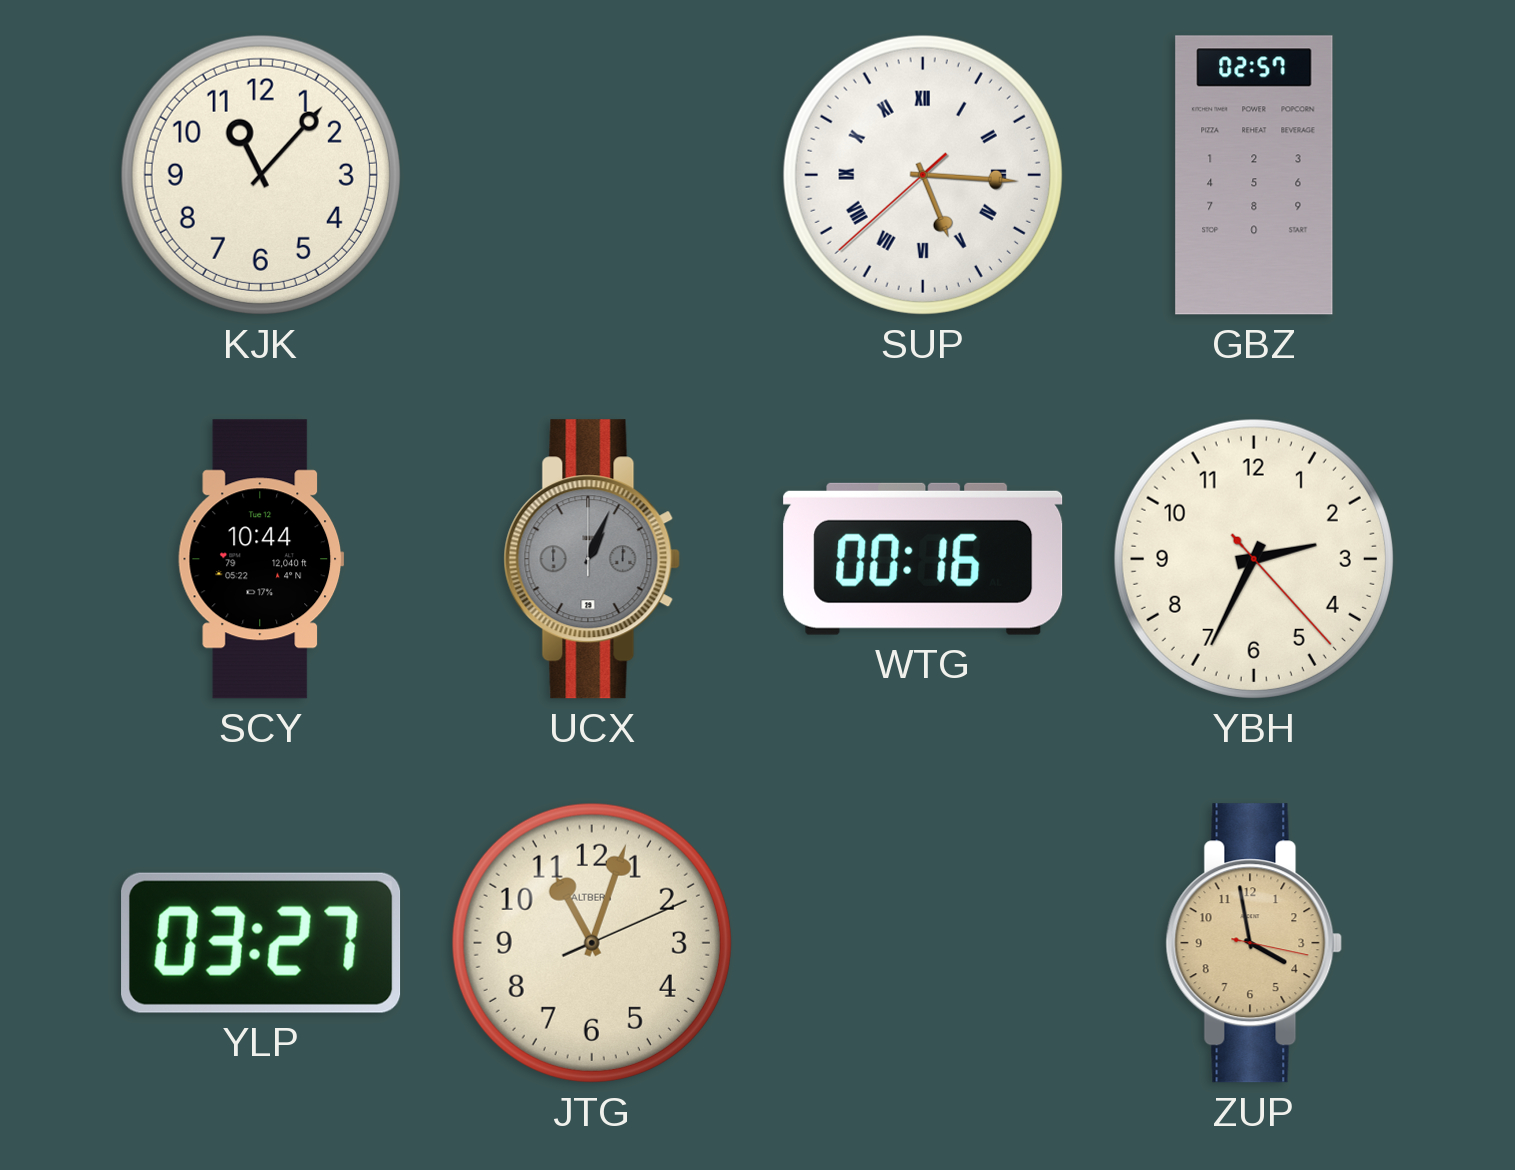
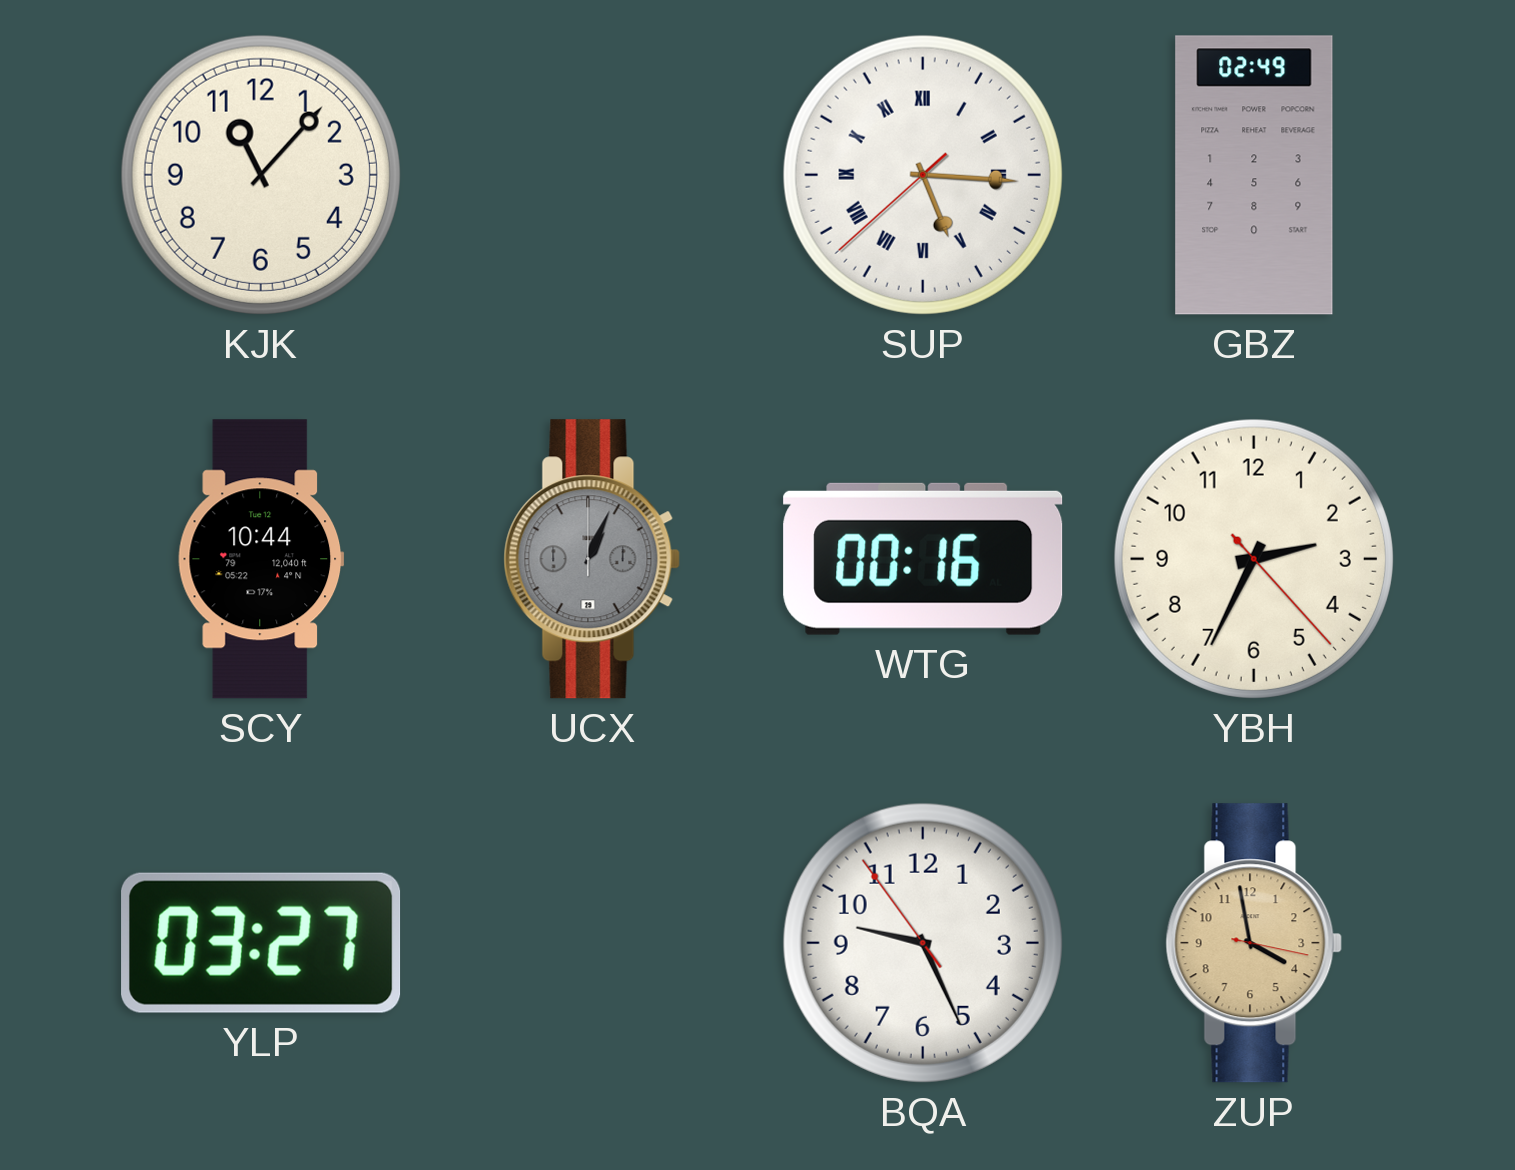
GBZ: 02:57 -> 02:49 (1254, 175)
JTG: 11:03 -> none (592, 943)
BQA: none -> 9:25 (923, 943)
